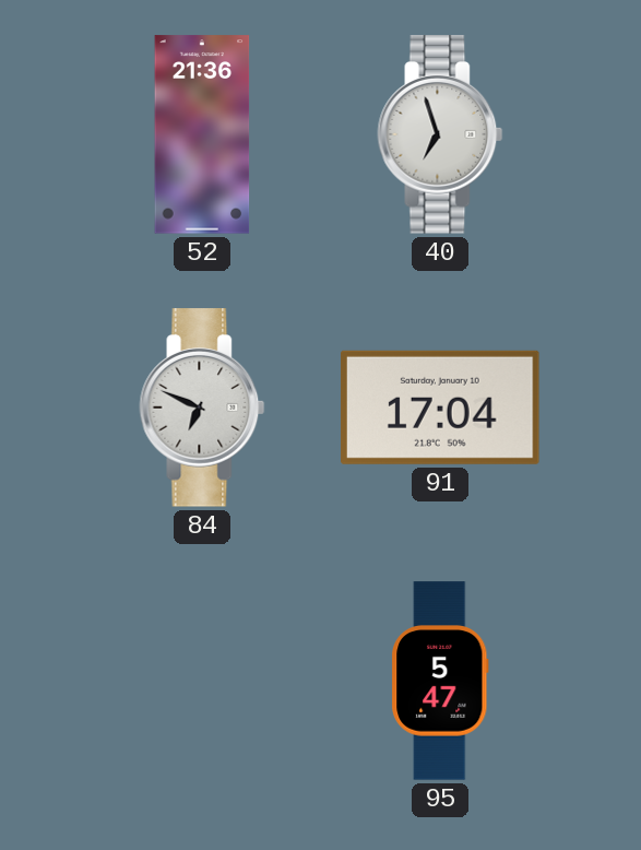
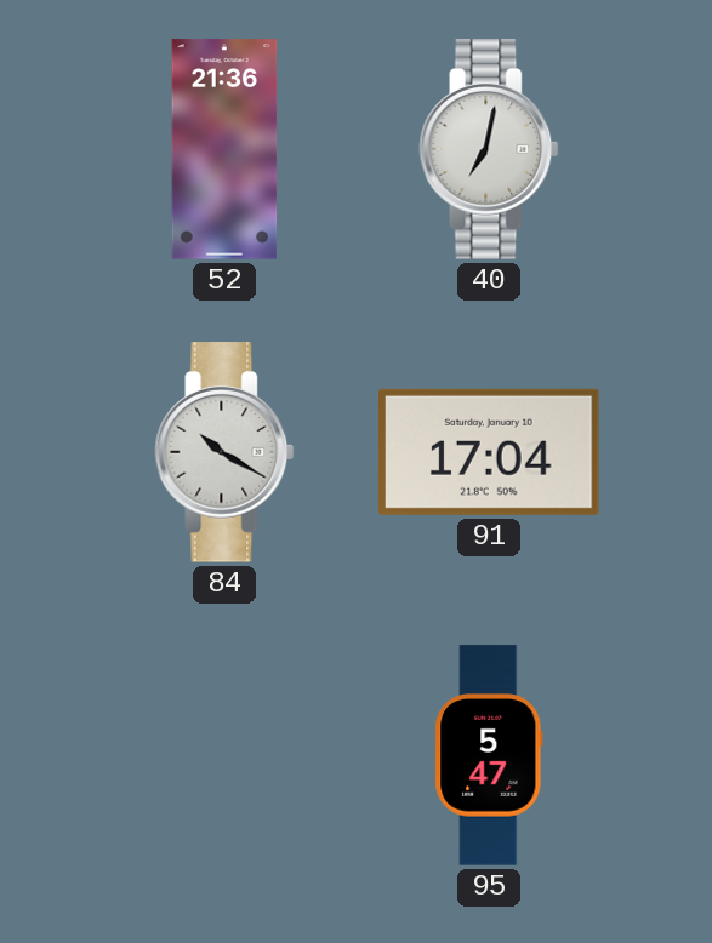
40: 6:57 -> 7:02 (489, 149)
84: 6:49 -> 10:20 (224, 452)
